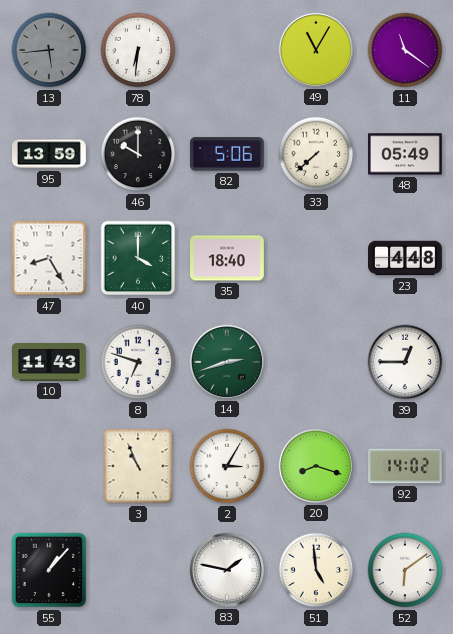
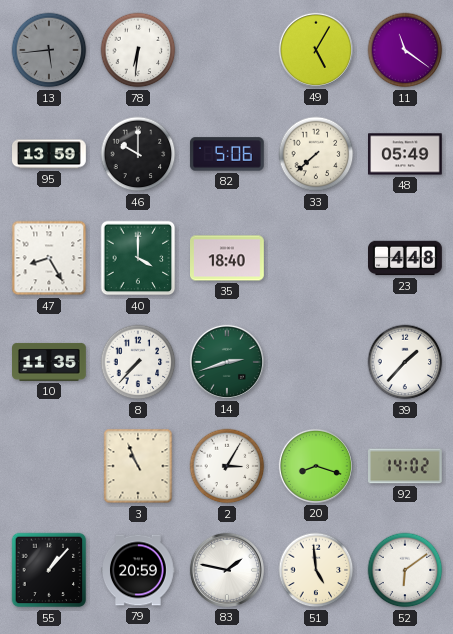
49: 11:05 -> 5:05 (316, 50)
10: 11:43 -> 11:35 (50, 362)
8: 6:48 -> 7:37 (138, 362)
39: 12:45 -> 1:37 (405, 362)
79: none -> 20:59 (139, 570)
